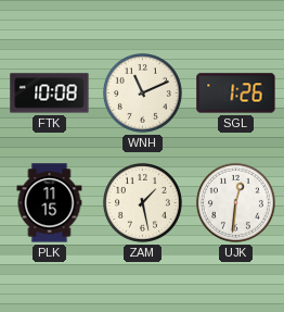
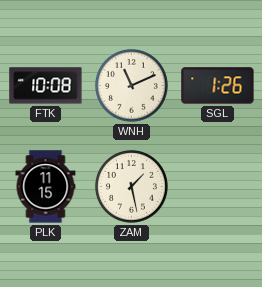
UJK: 12:31 -> none (235, 202)
